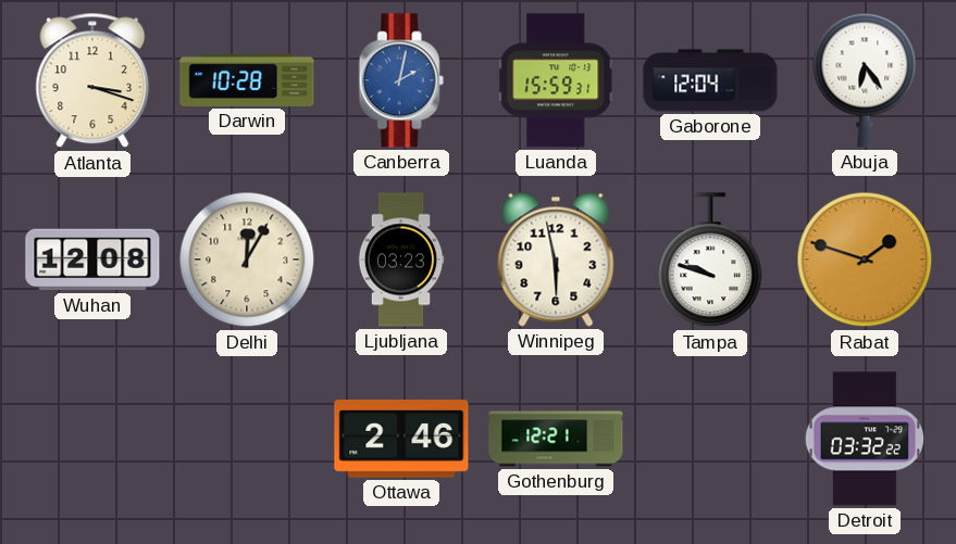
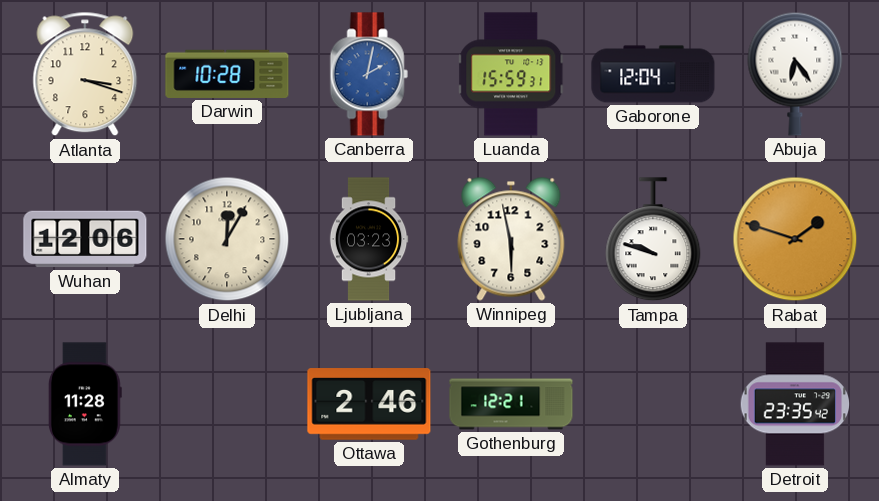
Wuhan: 12:08 -> 12:06 (85, 239)
Almaty: none -> 11:28 (85, 404)
Detroit: 03:32 -> 23:35 (795, 404)
